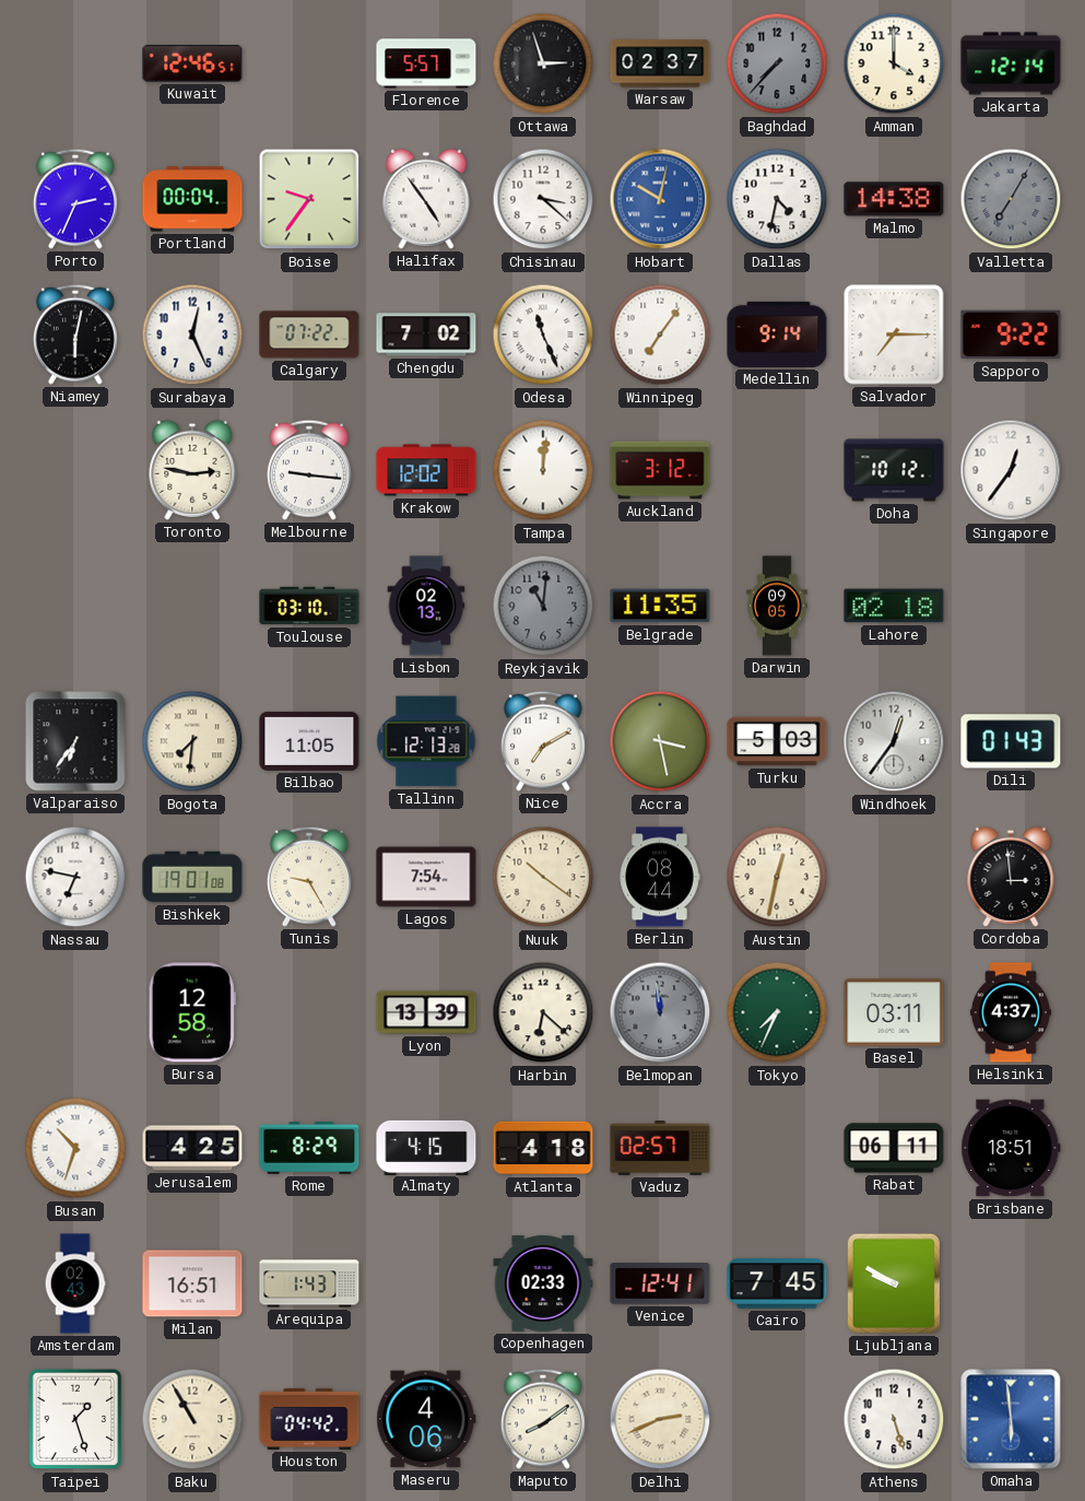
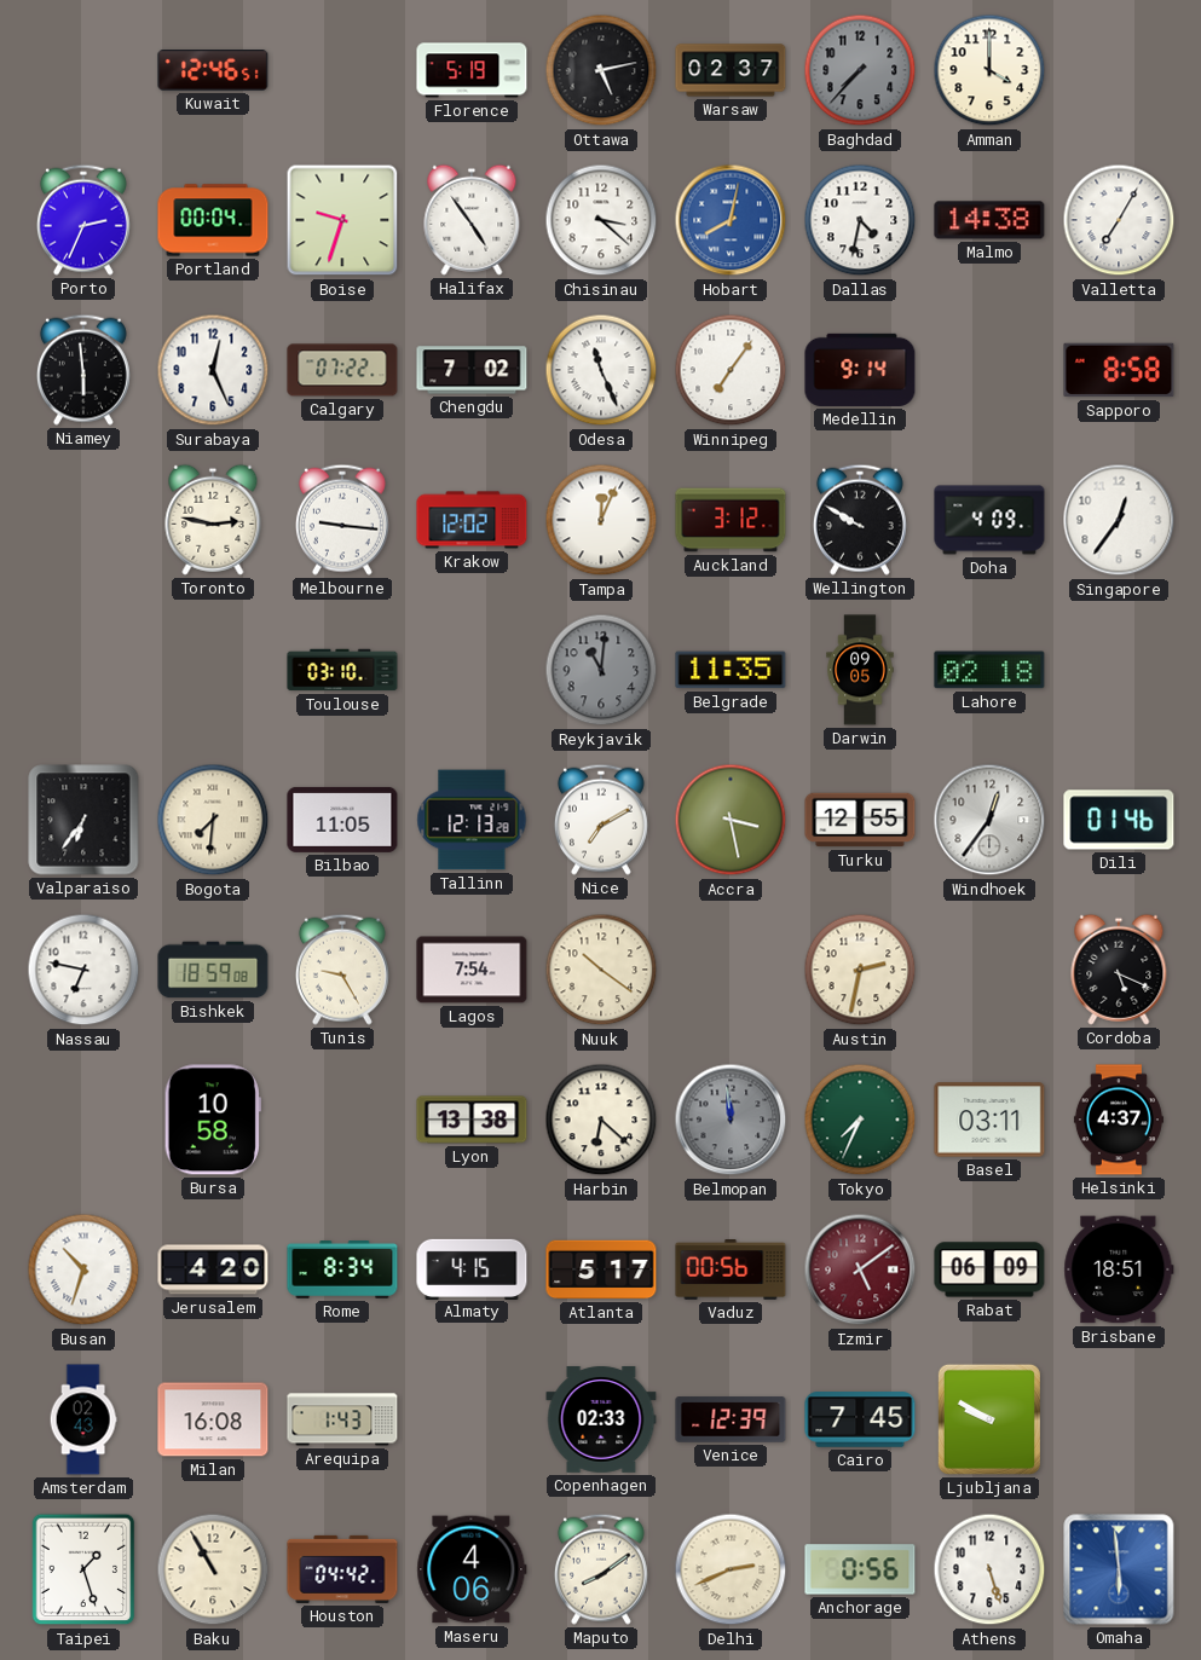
Florence: 5:57 -> 5:19 (472, 70)
Ottawa: 2:57 -> 5:13 (601, 70)
Jakarta: 12:14 -> none (1011, 63)
Boise: 9:36 -> 9:33 (342, 220)
Hobart: 10:02 -> 8:02 (731, 220)
Valletta dial: grey -> white (1119, 220)
Niamey: 6:02 -> 5:59 (83, 370)
Salvador: 7:15 -> none (894, 335)
Sapporo: 9:22 -> 8:58 (1119, 370)
Tampa: 12:01 -> 12:04 (601, 520)
Wellington: none -> 9:50 (860, 520)
Doha: 10:12 -> 4:09 (989, 520)
Lisbon: 02:13 -> none (426, 606)
Turku: 5:03 -> 12:55 (860, 820)
Dili: 01:43 -> 01:46 (1119, 820)
Bishkek: 19:01 -> 18:59 (213, 970)
Berlin: 08:44 -> none (660, 877)
Austin: 12:32 -> 2:32 (860, 970)
Cordoba: 2:59 -> 5:19 (1119, 970)
Bursa: 12:58 -> 10:58 (213, 1120)
Lyon: 13:39 -> 13:38 (472, 1120)
Jerusalem: 4:25 -> 4:20 (213, 1269)
Rome: 8:29 -> 8:34 (342, 1269)
Atlanta: 4:18 -> 5:17 (601, 1269)
Vaduz: 02:57 -> 00:56 (731, 1271)
Izmir: none -> 5:09 (860, 1269)
Rabat: 06:11 -> 06:09 (989, 1269)
Milan: 16:51 -> 16:08 (213, 1419)
Venice: 12:41 -> 12:39 (731, 1419)
Anchorage: none -> 0:56 (860, 1569)
